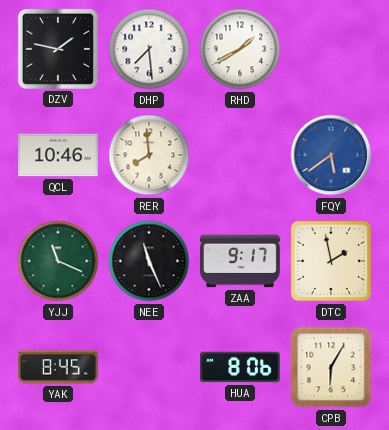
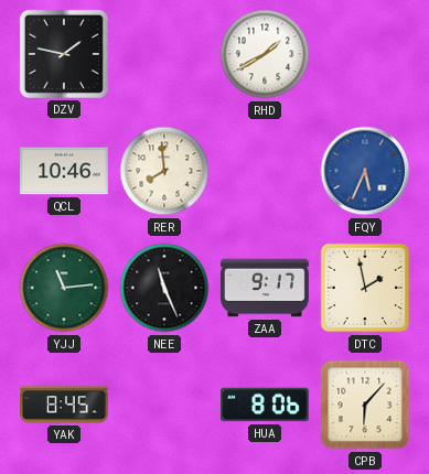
DHP: 7:29 -> none (149, 49)
FQY: 5:39 -> 5:34 (365, 171)
YJJ: 11:19 -> 11:14 (64, 288)
CPB: 6:05 -> 6:07 (365, 405)
